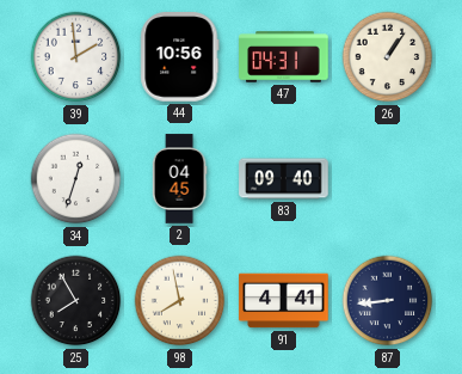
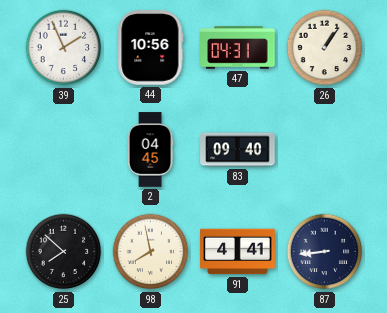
39: 1:59 -> 1:56 (64, 48)
34: 12:33 -> none (76, 179)
25: 7:55 -> 7:52 (64, 252)
